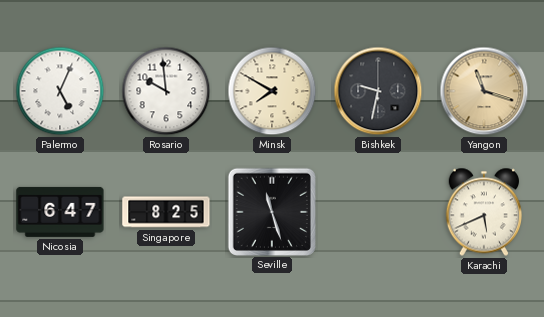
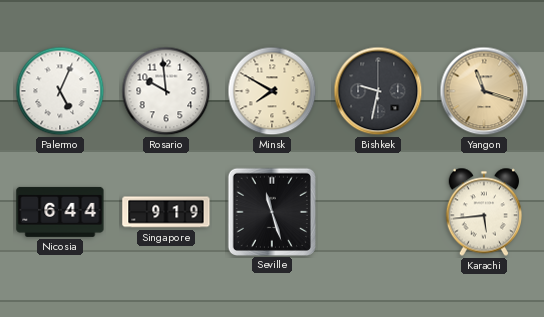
Nicosia: 6:47 -> 6:44 (60, 212)
Singapore: 8:25 -> 9:19 (166, 212)
Karachi: 5:41 -> 5:44 (483, 212)
